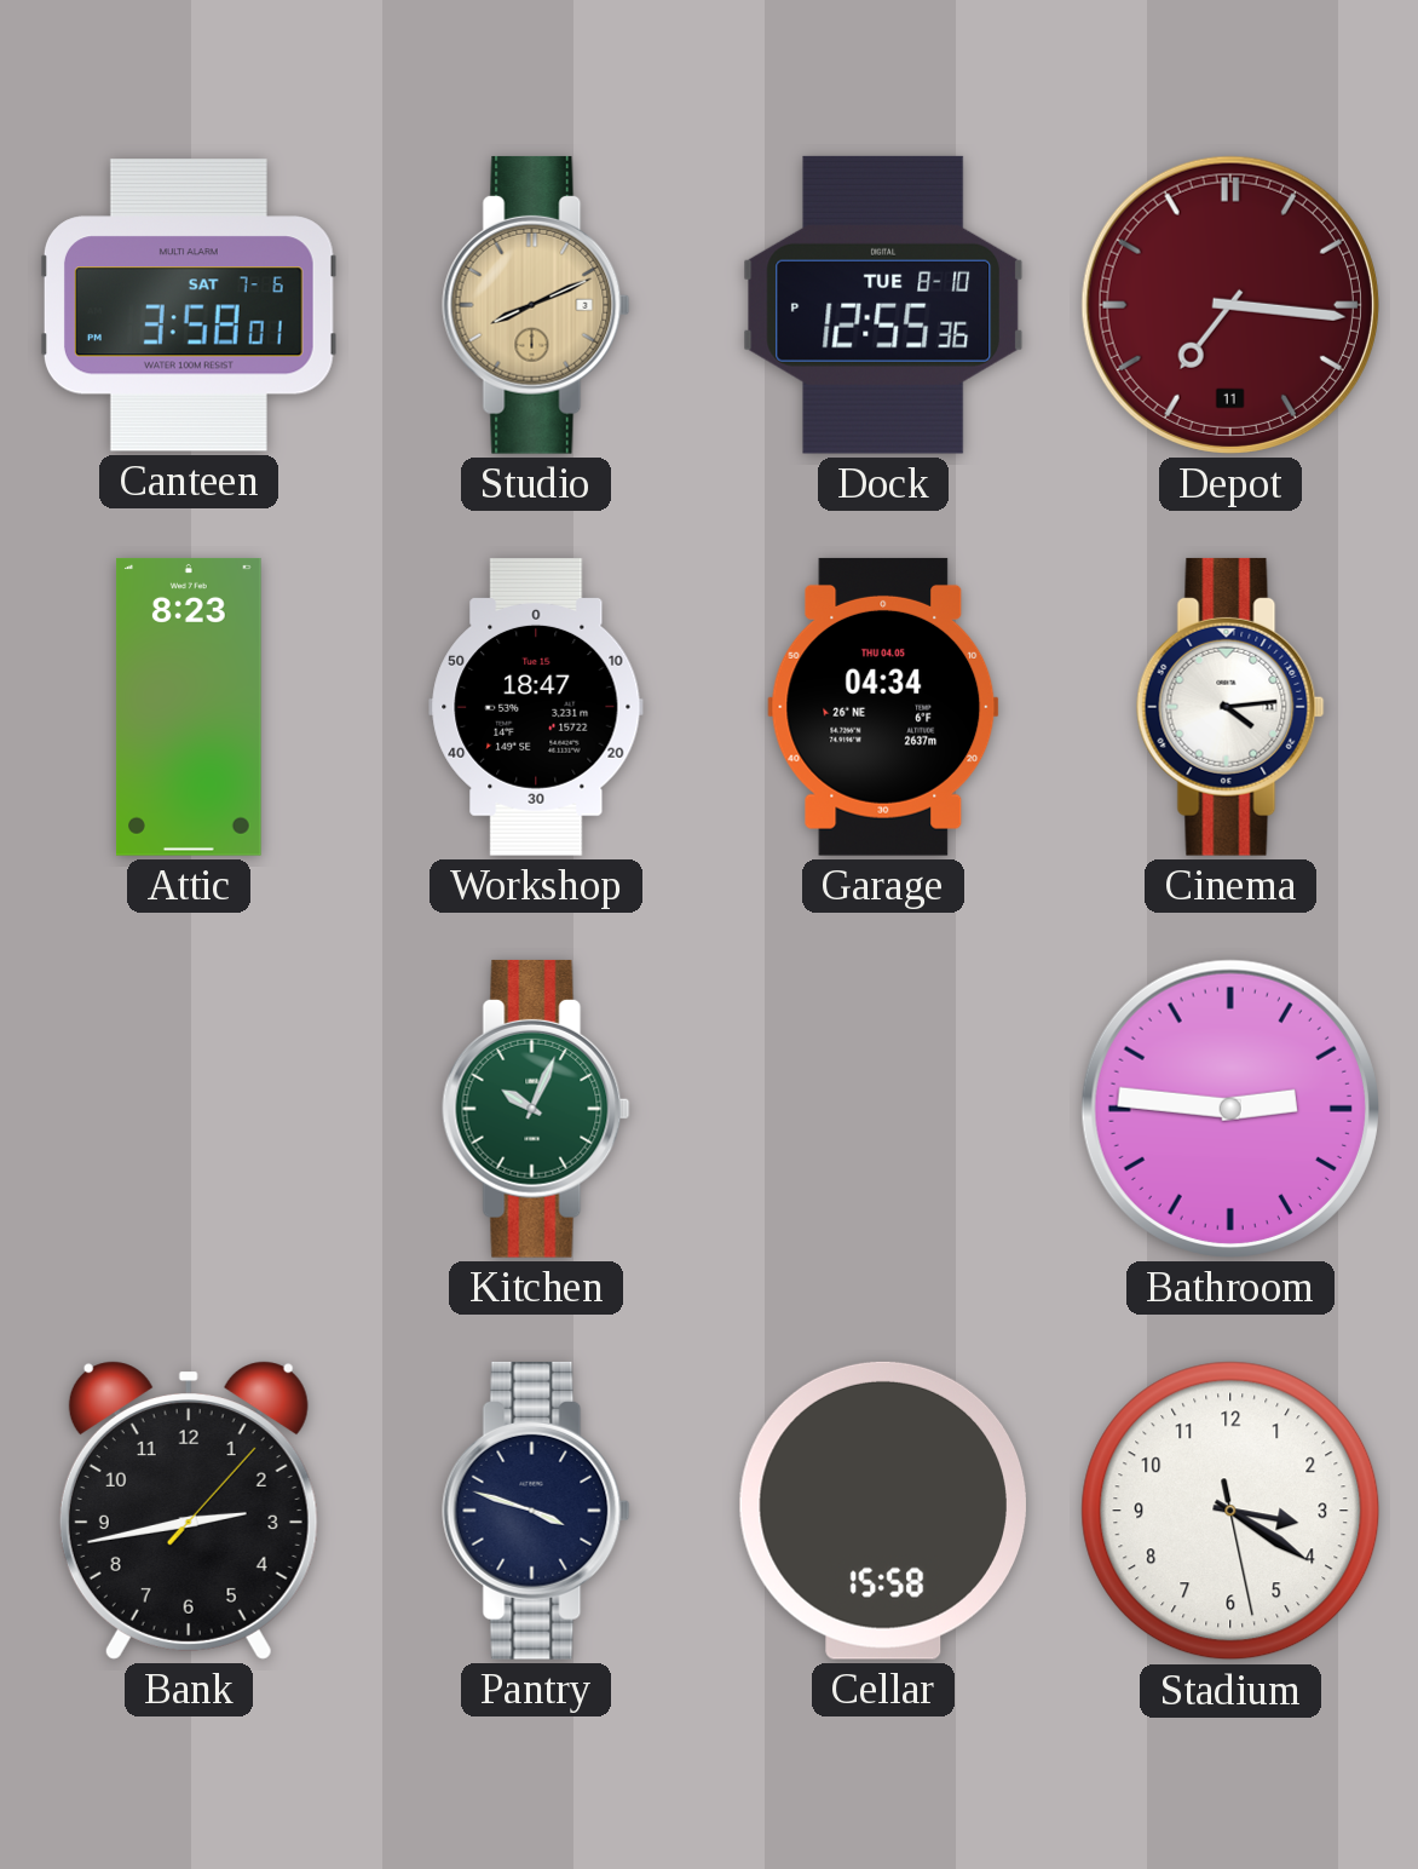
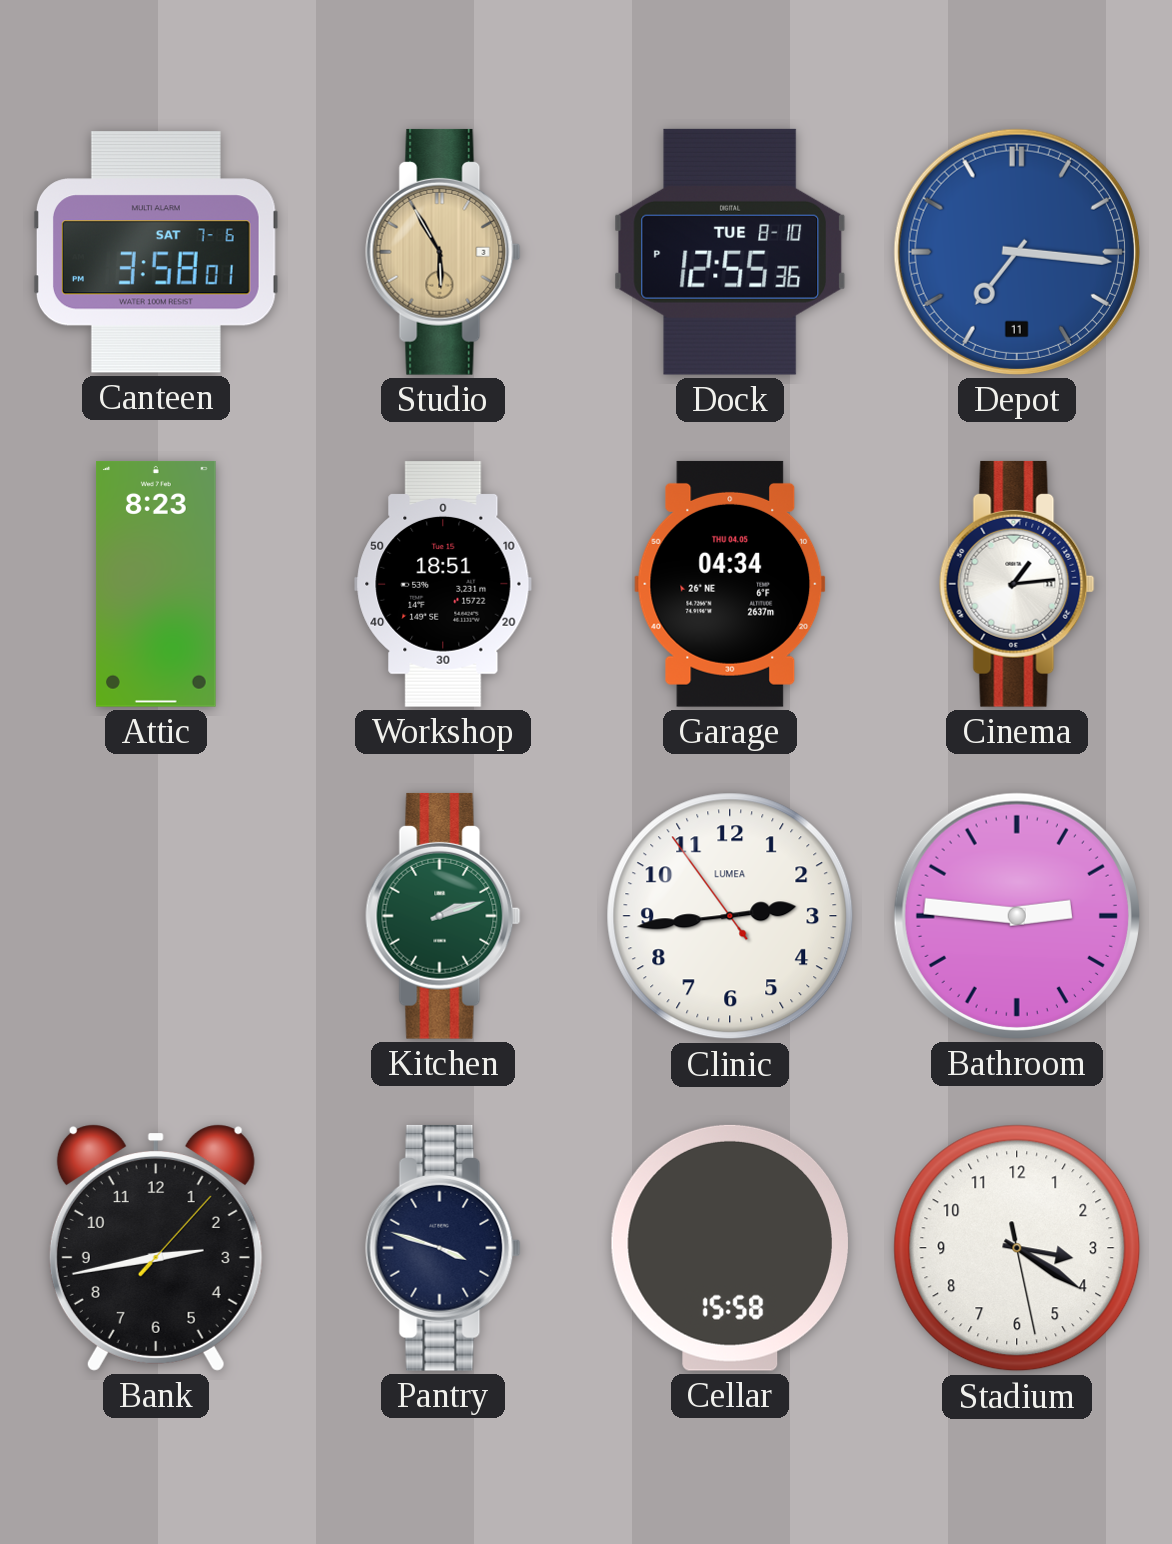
Studio: 8:11 -> 5:55 (443, 252)
Depot dial: burgundy -> blue (1017, 252)
Workshop: 18:47 -> 18:51 (443, 585)
Cinema: 4:14 -> 1:14 (1017, 584)
Kitchen: 10:04 -> 2:12 (443, 916)
Clinic: none -> 2:43 (730, 916)
